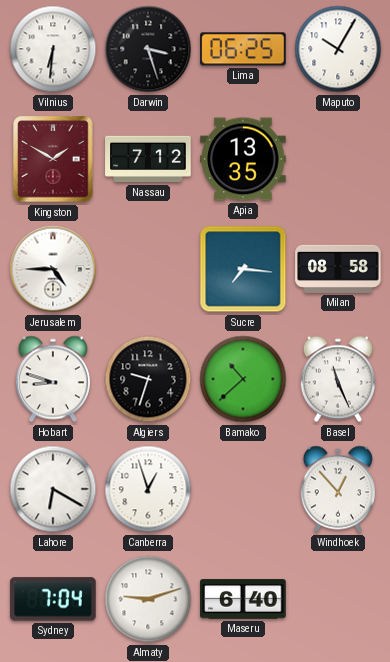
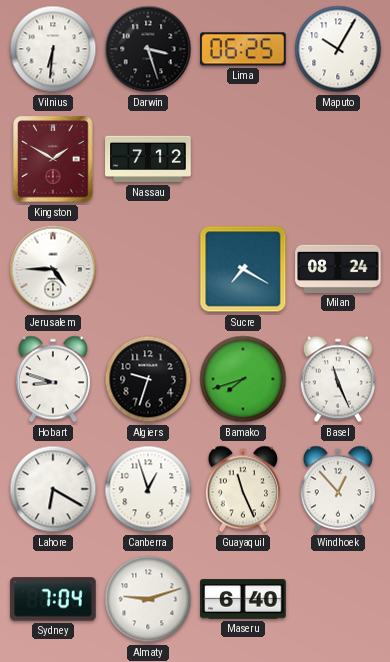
Apia: 13:35 -> none (243, 159)
Sucre: 7:16 -> 7:20 (243, 269)
Milan: 08:58 -> 08:24 (338, 269)
Bamako: 10:38 -> 7:42 (243, 379)
Guayaquil: none -> 11:26 (243, 489)
